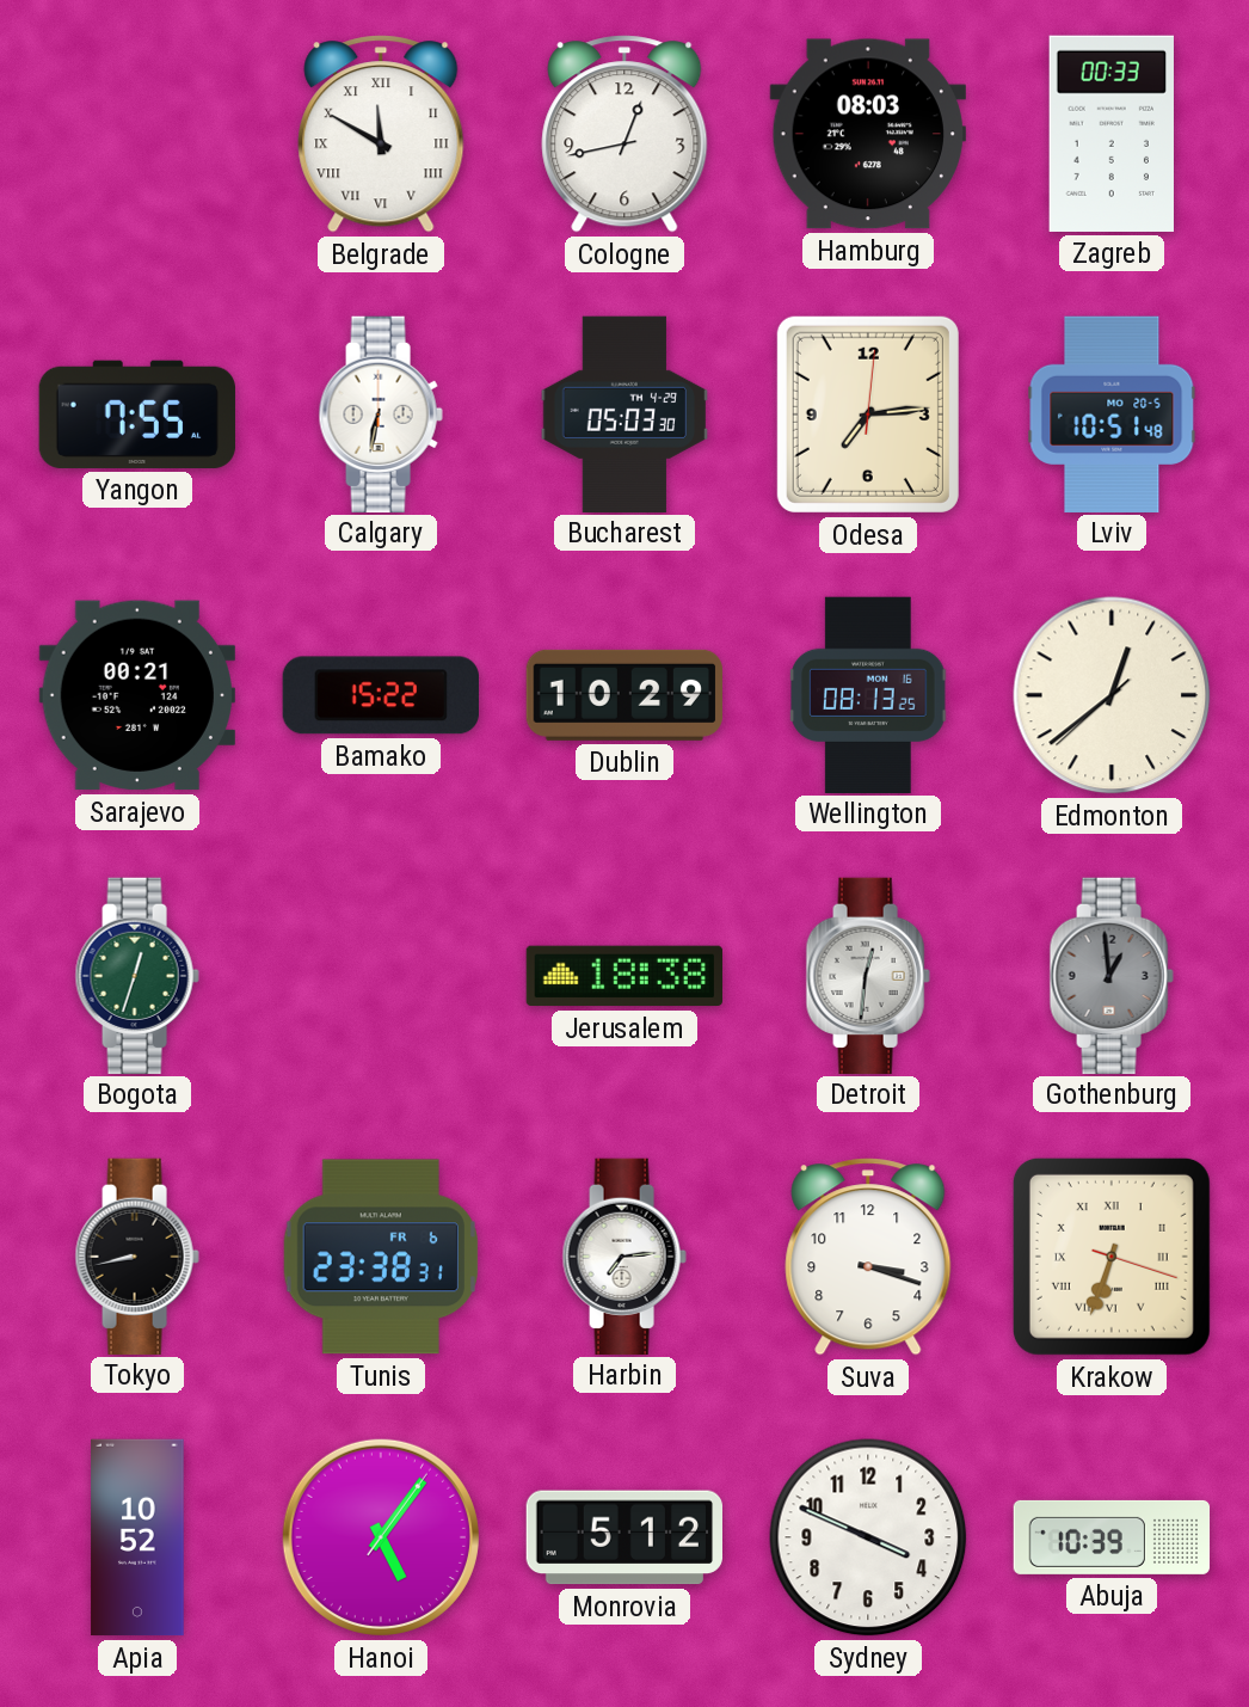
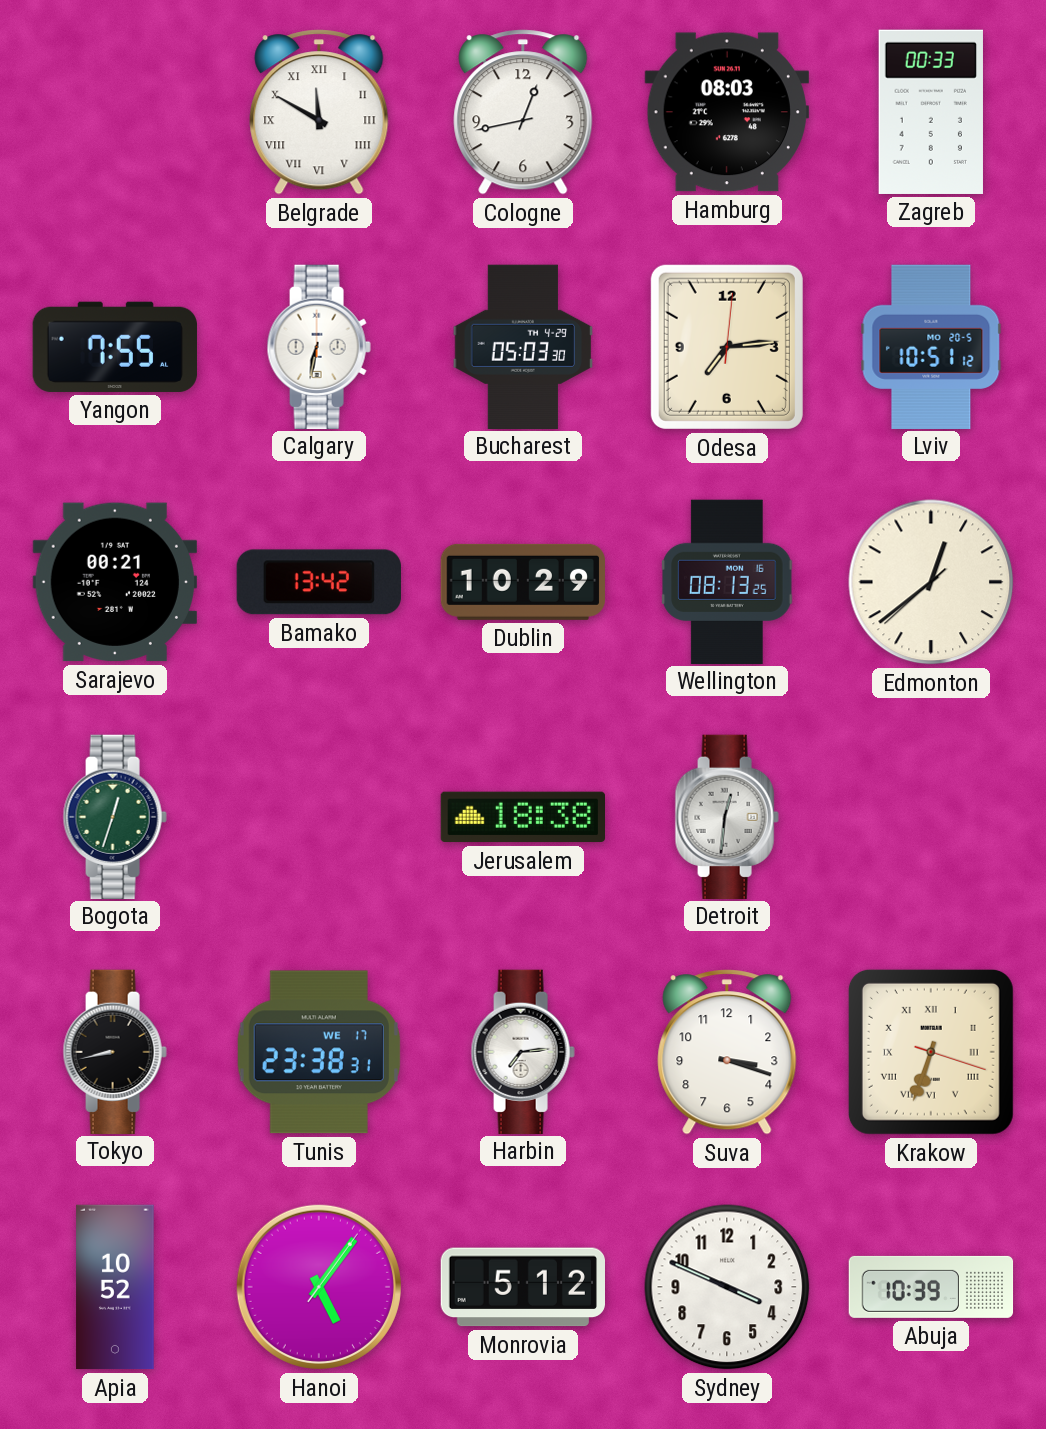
Lviv: 10:51:48 -> 10:51:12 (931, 346)
Bamako: 15:22 -> 13:42 (319, 582)
Gothenburg: 12:59 -> none (1112, 975)
Tunis date: FR 6 -> WE 17 (319, 1052)
